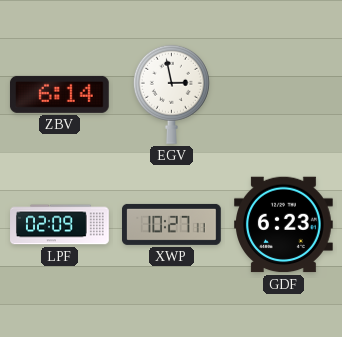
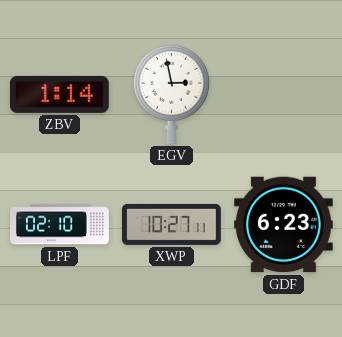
ZBV: 6:14 -> 1:14 (59, 94)
LPF: 02:09 -> 02:10 (60, 225)
